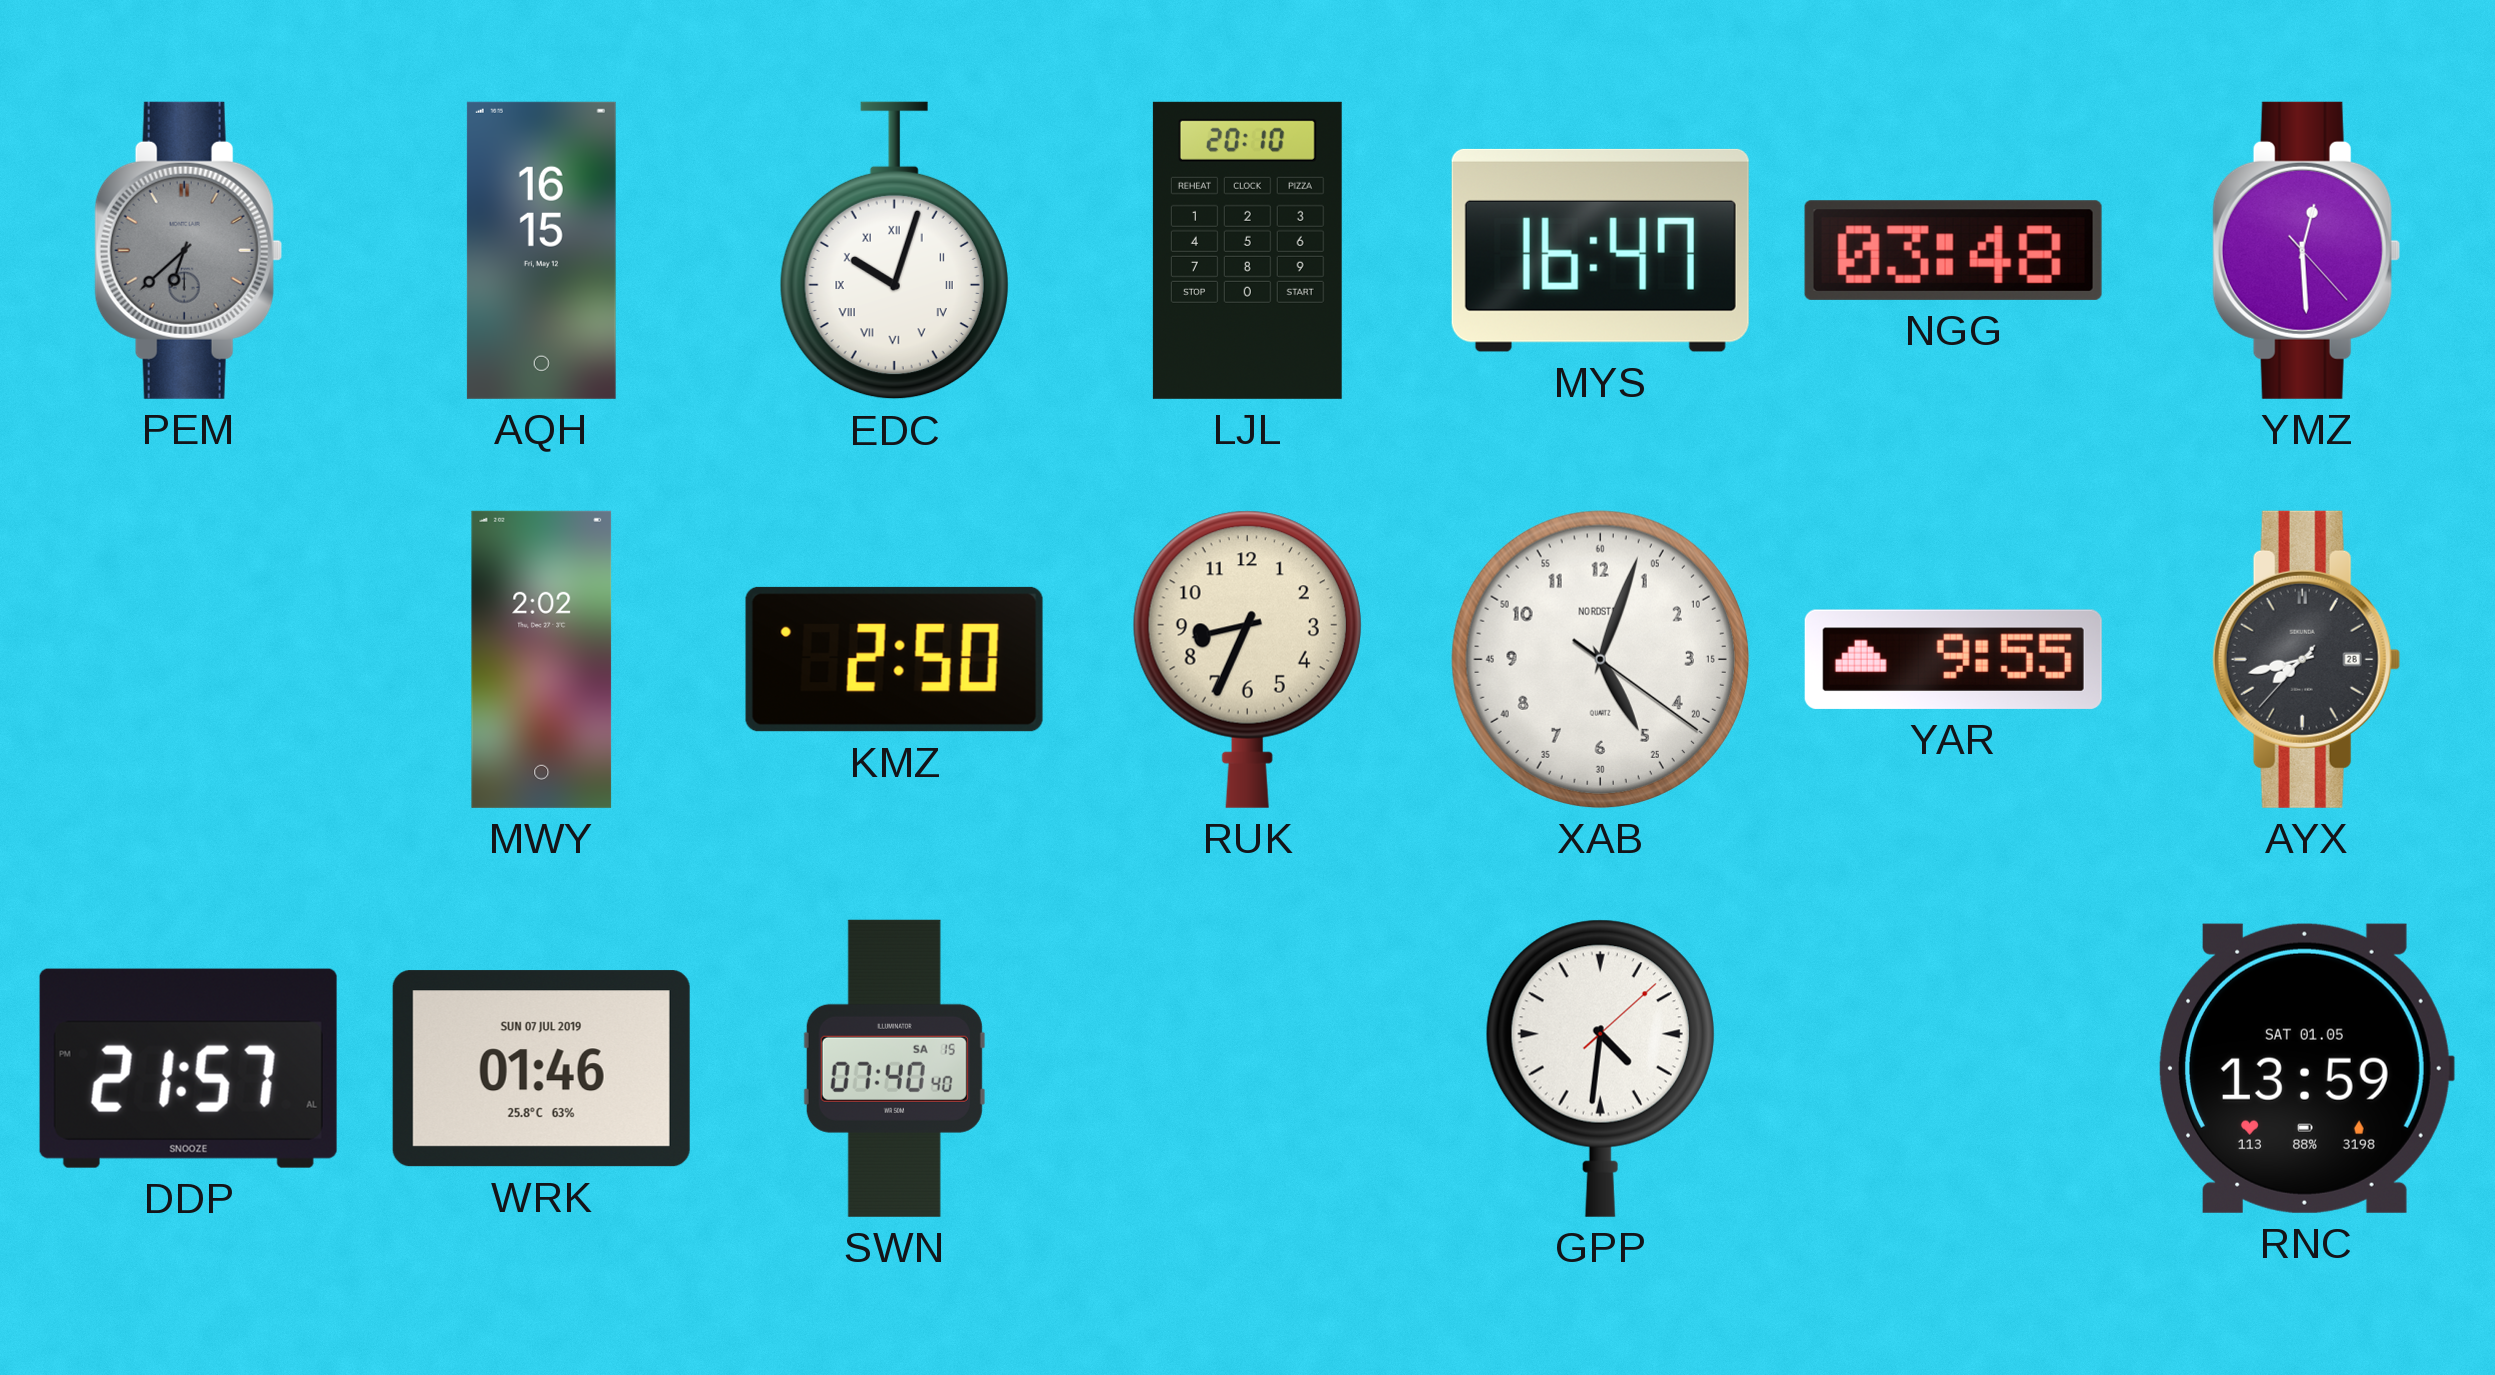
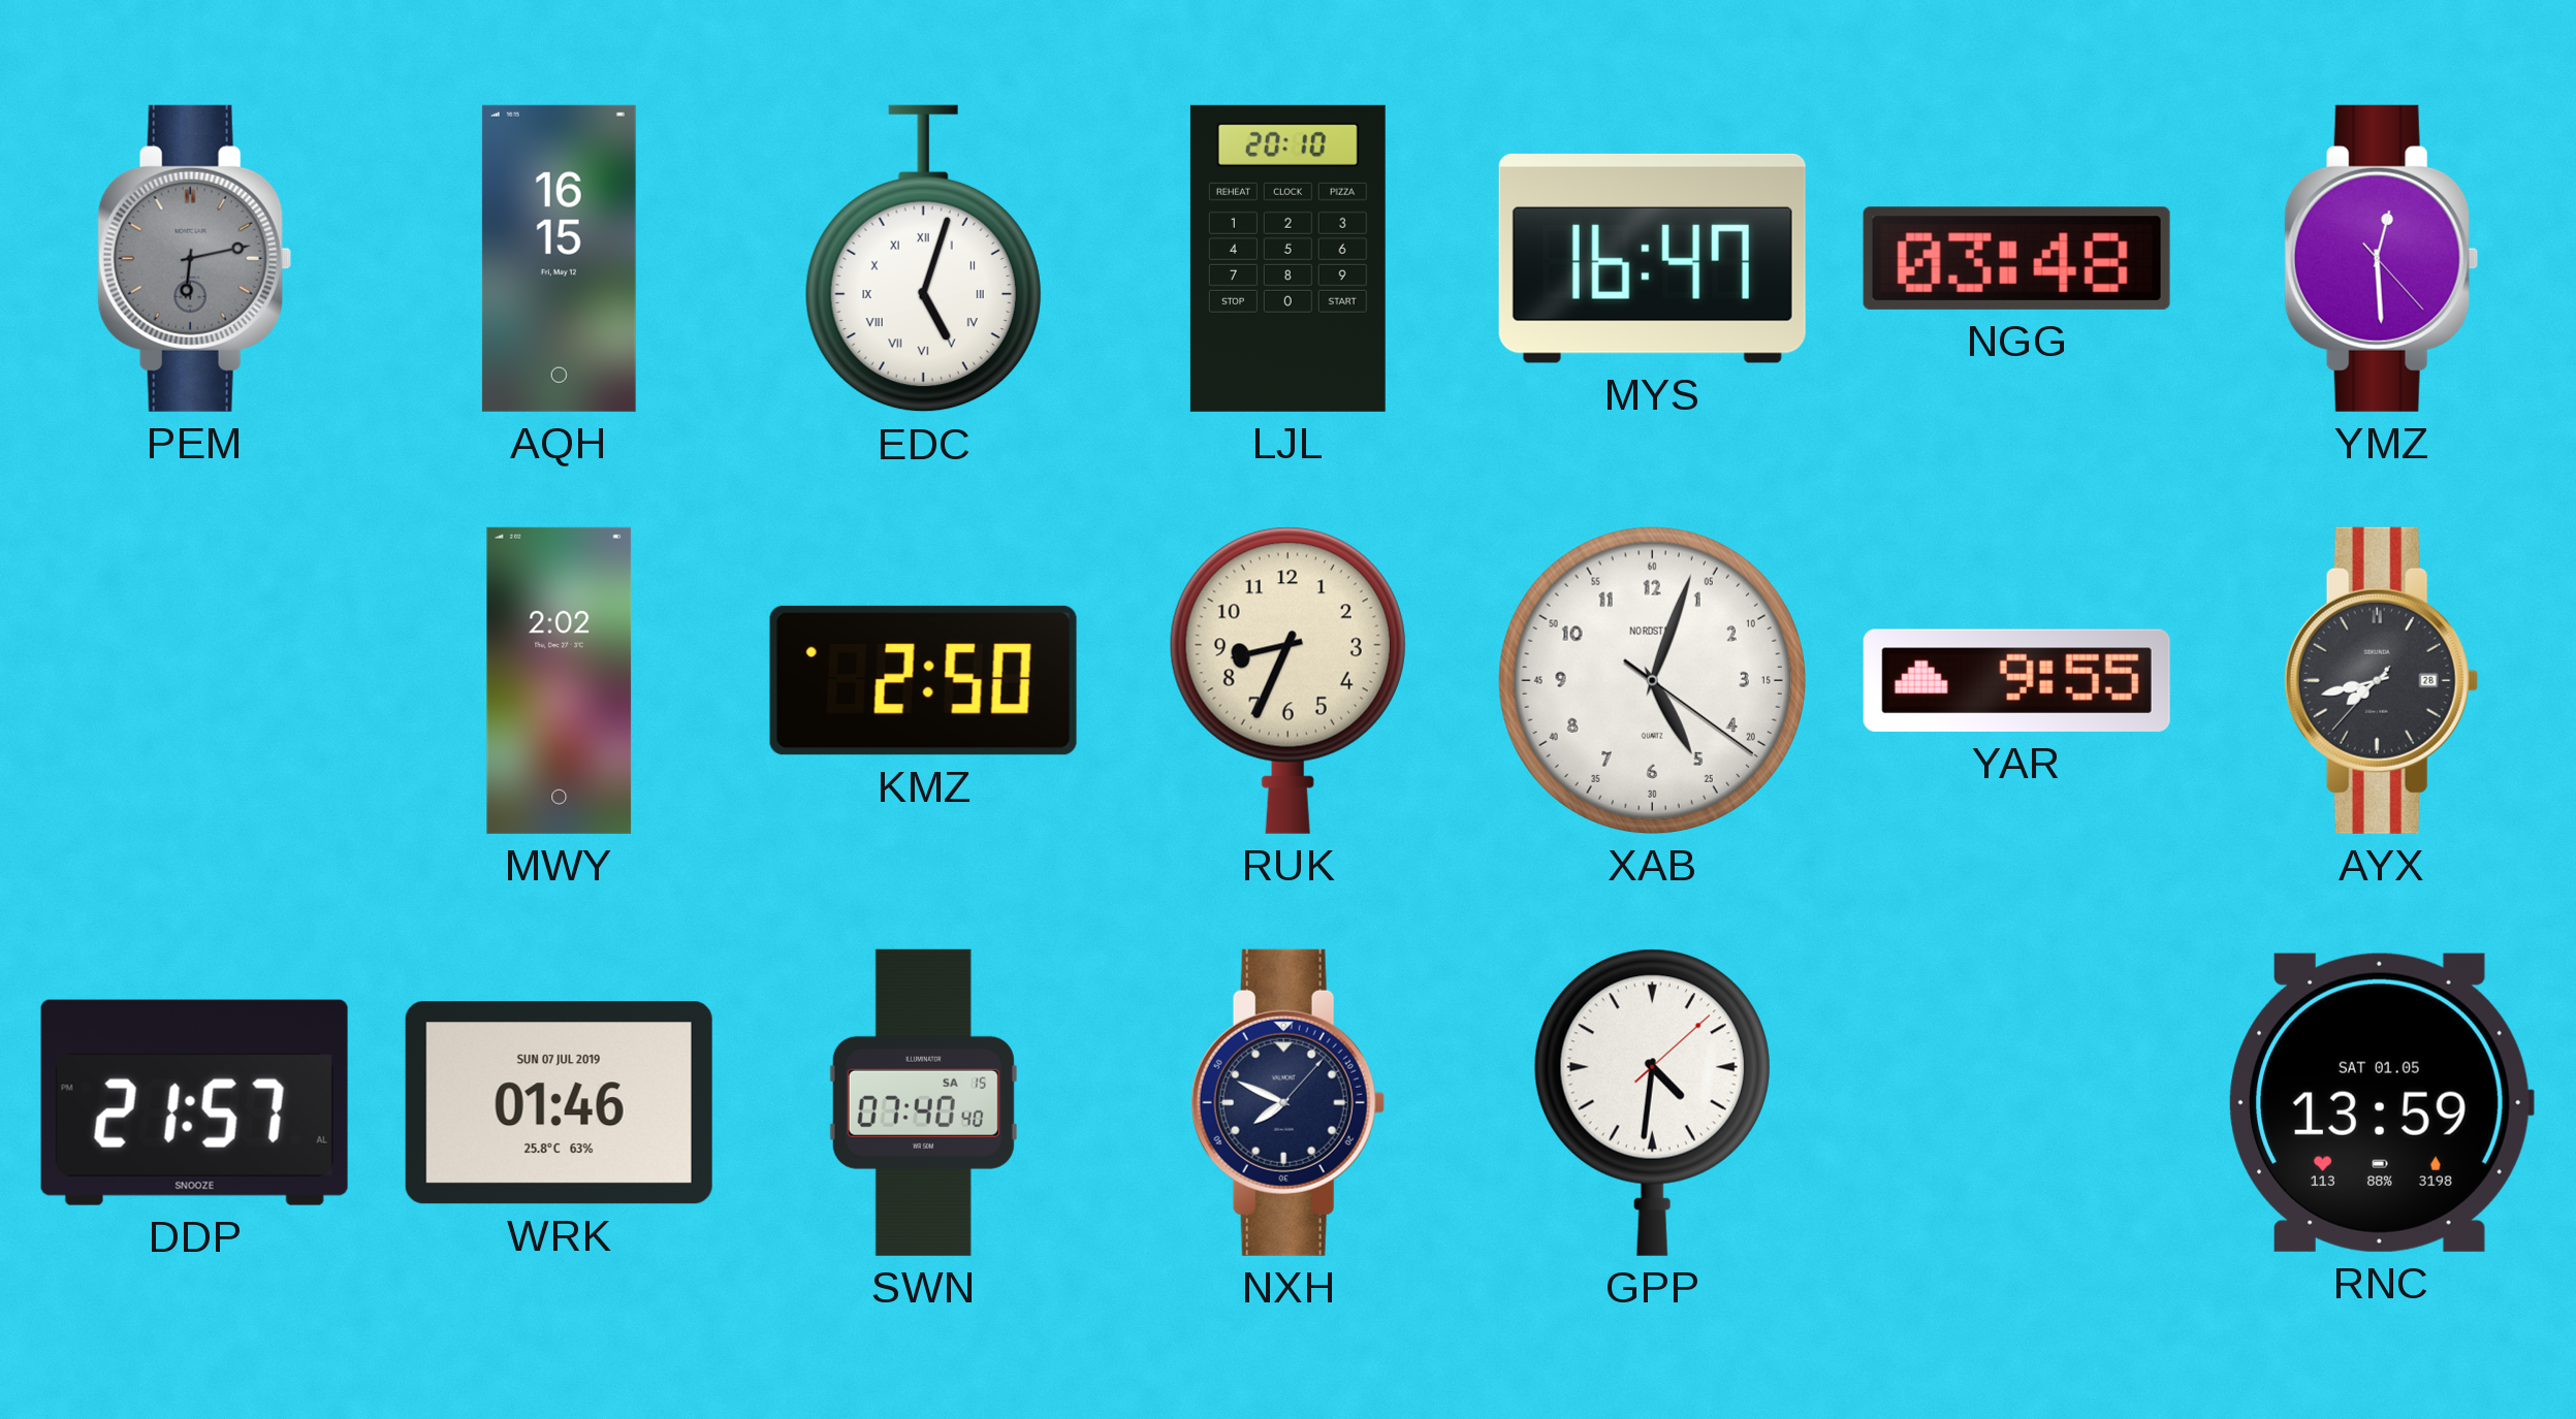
PEM: 6:38 -> 6:13 (194, 258)
EDC: 10:03 -> 5:03 (923, 259)
NXH: none -> 7:49 (1287, 1102)
